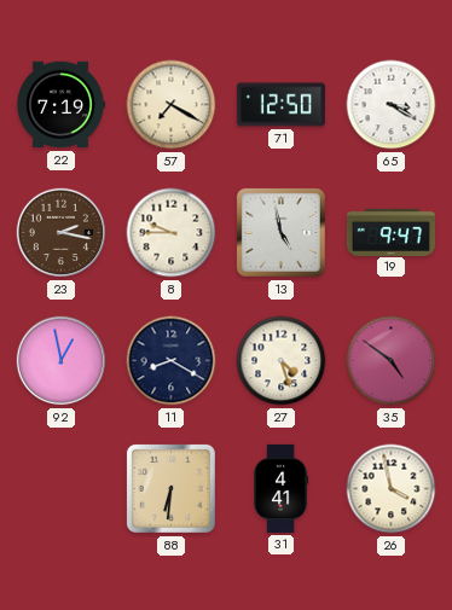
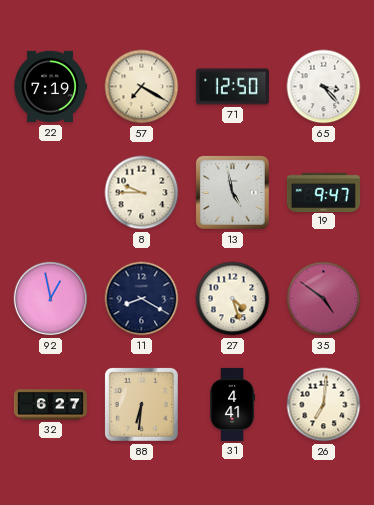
65: 3:20 -> 3:23 (324, 87)
23: 2:17 -> none (62, 233)
32: none -> 6:27 (50, 405)
26: 3:58 -> 7:01 (324, 405)
